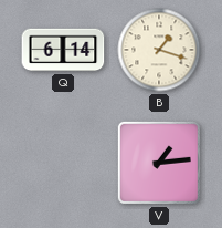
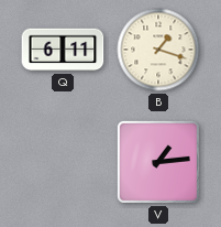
Q: 6:14 -> 6:11 (63, 50)
